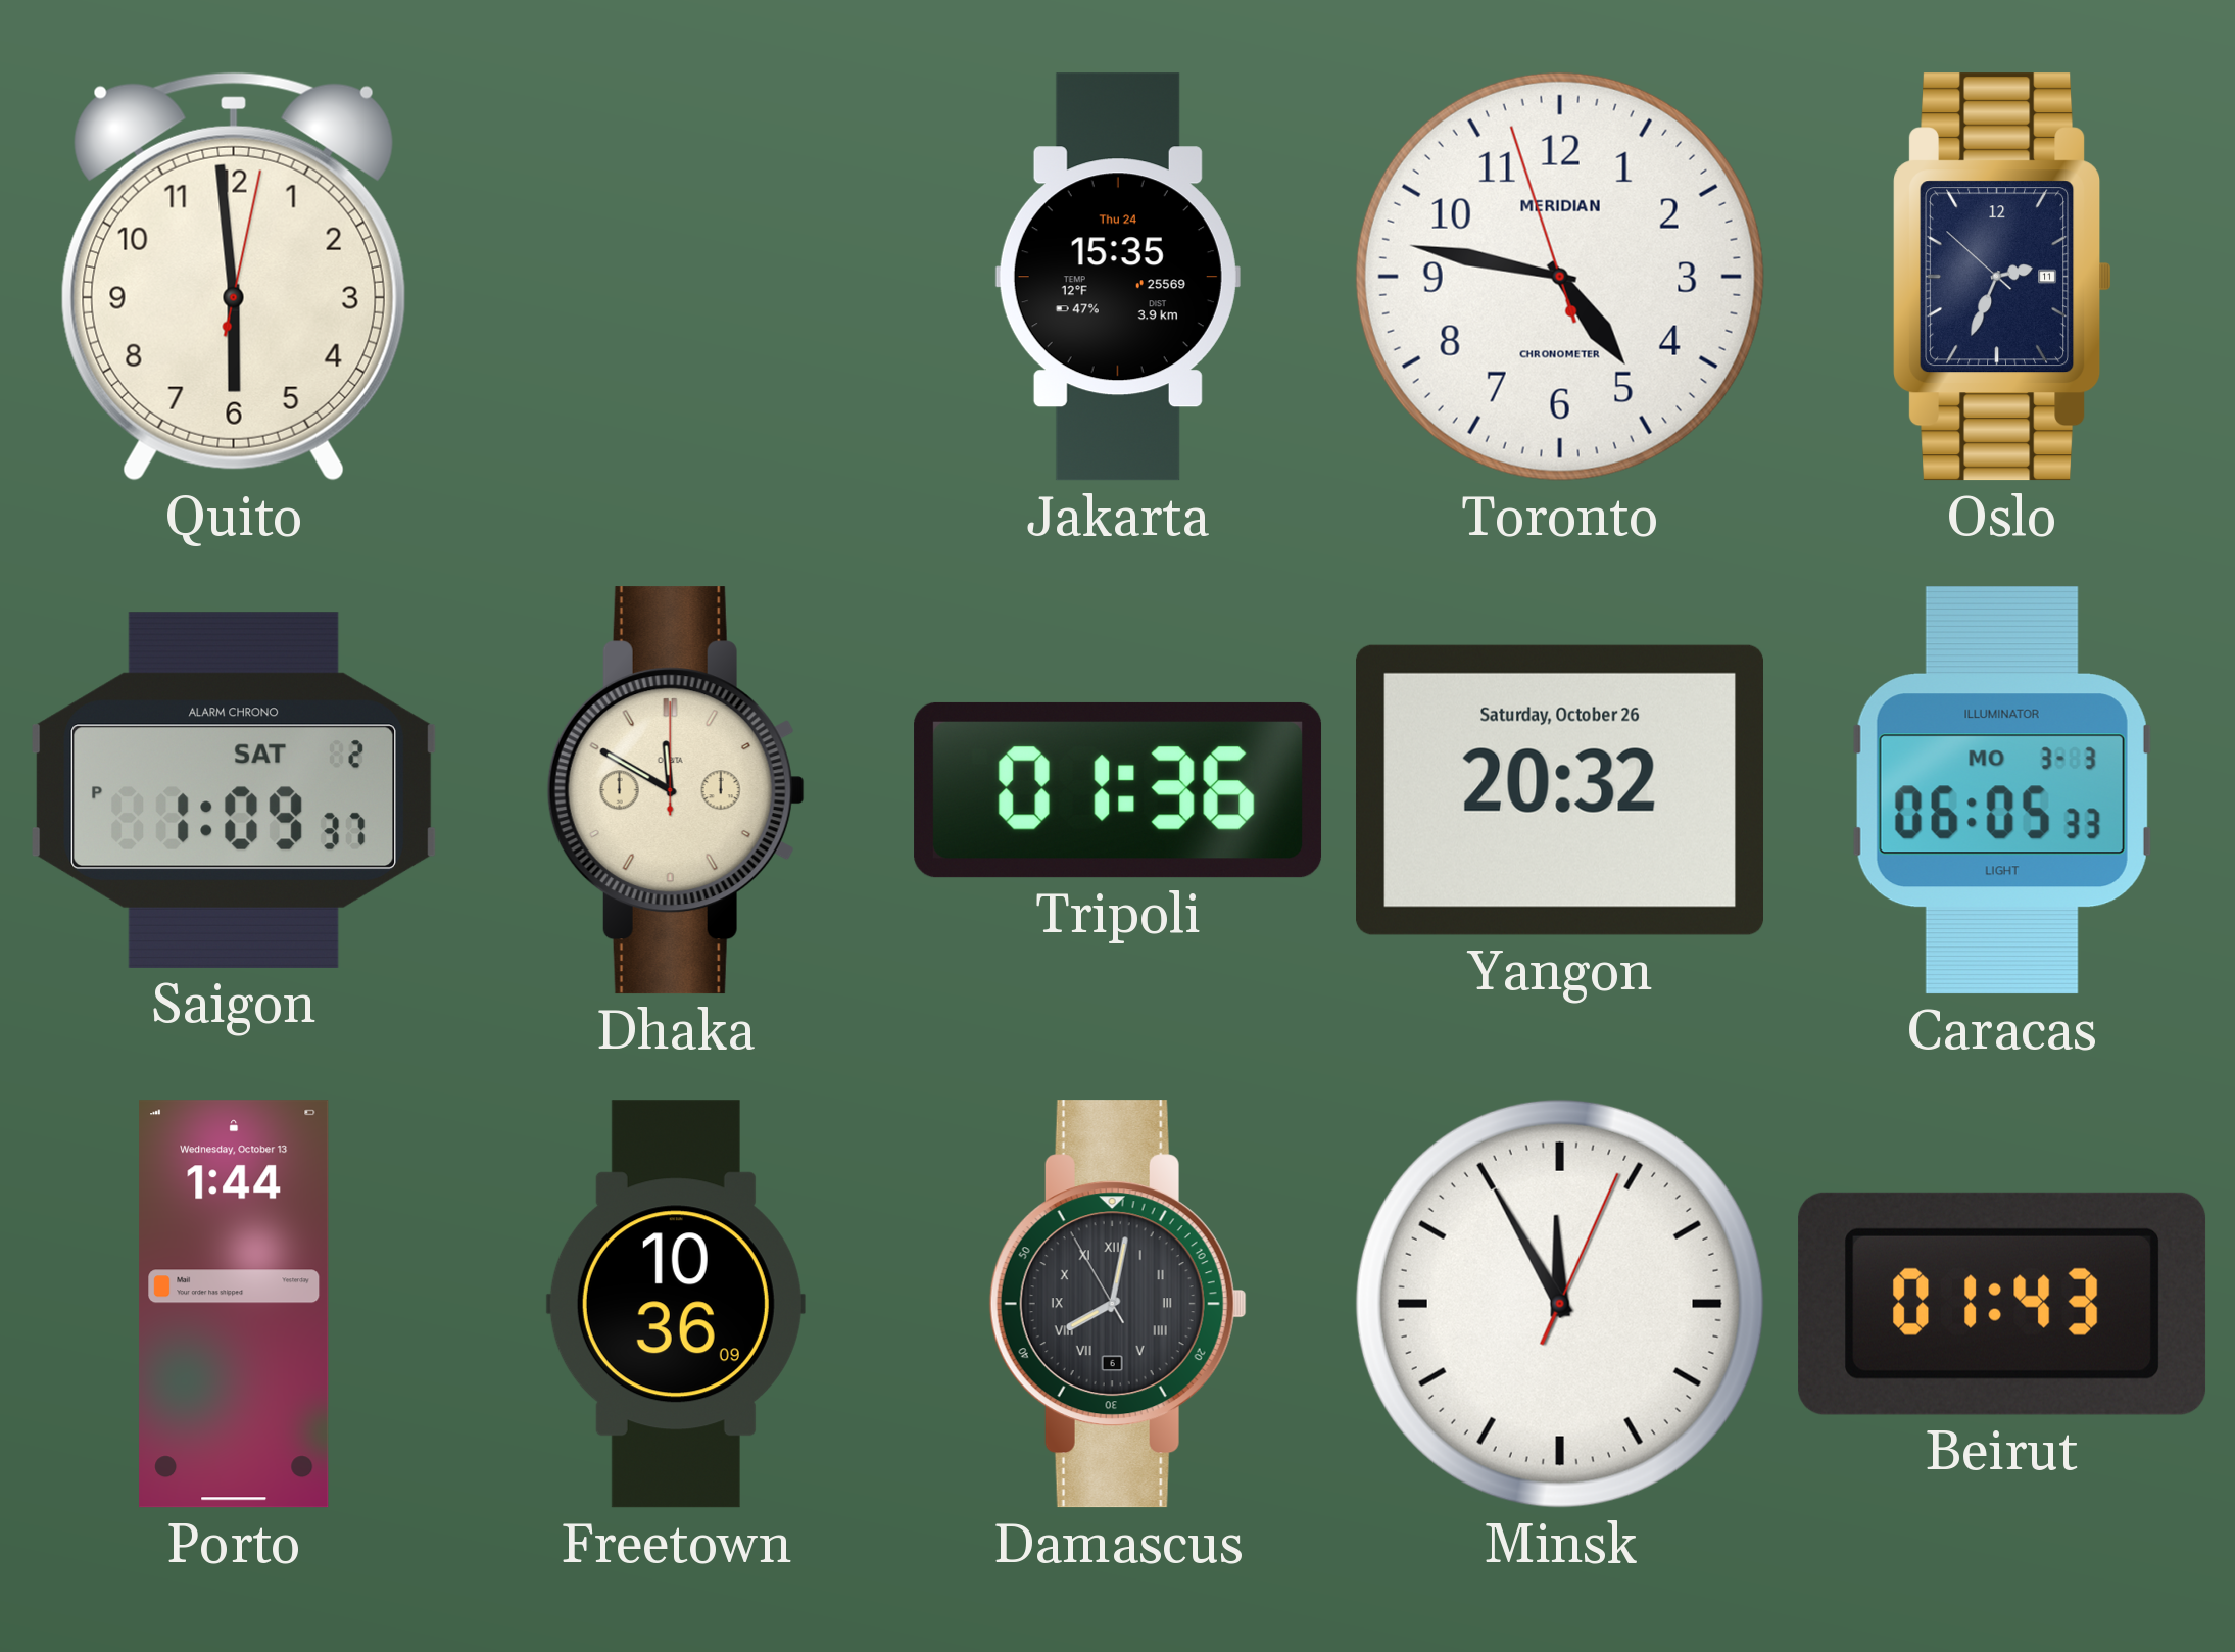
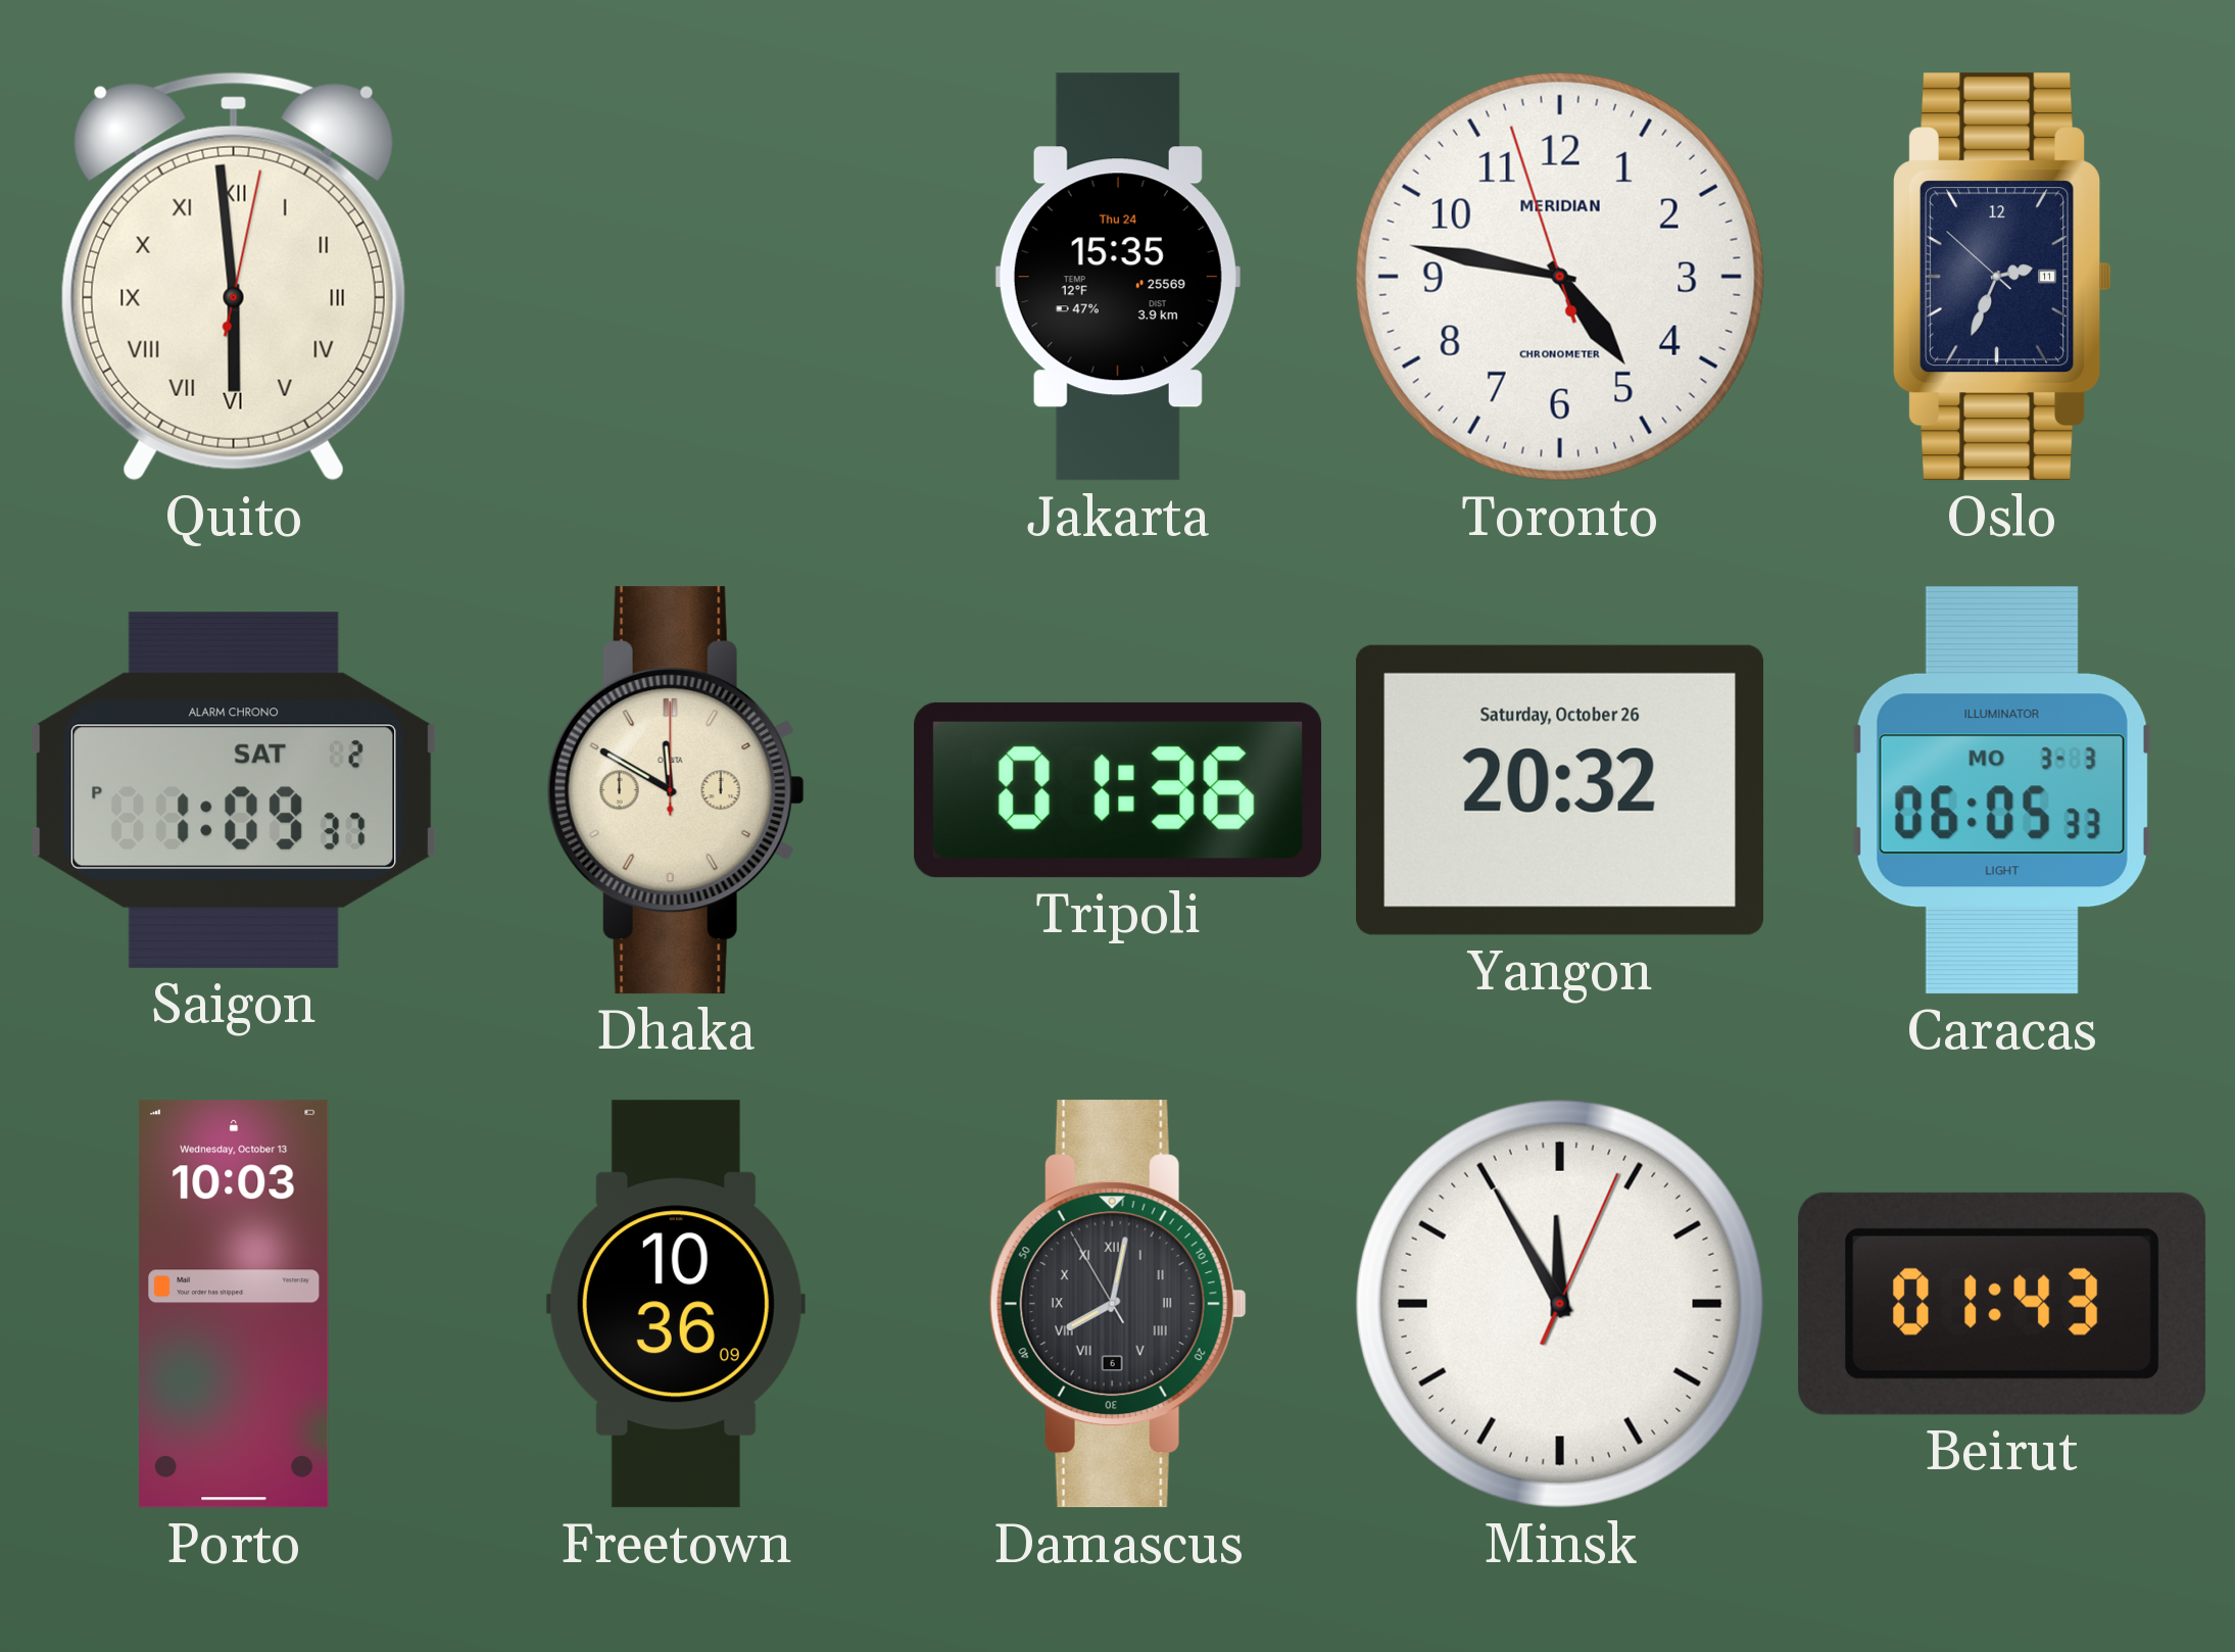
Quito numerals: Arabic -> Roman (234, 277)
Porto: 1:44 -> 10:03 (234, 1304)
